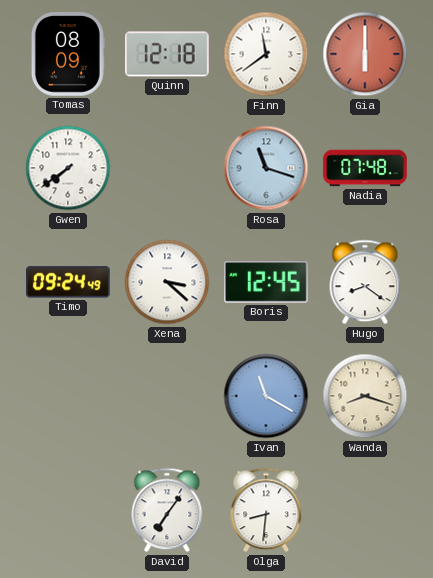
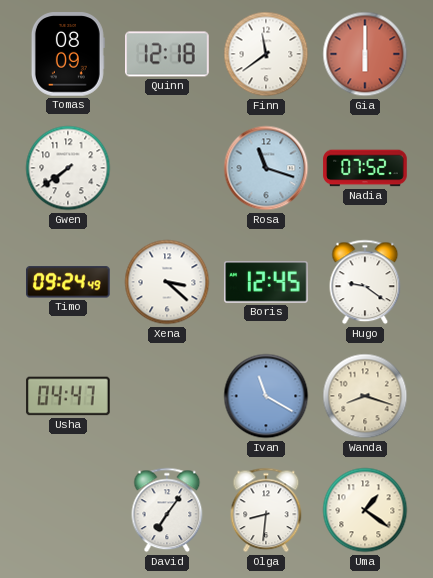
Nadia: 07:48 -> 07:52 (365, 168)
Hugo: 8:21 -> 9:21 (365, 282)
Usha: none -> 04:47 (68, 396)
Uma: none -> 1:21 (365, 510)
